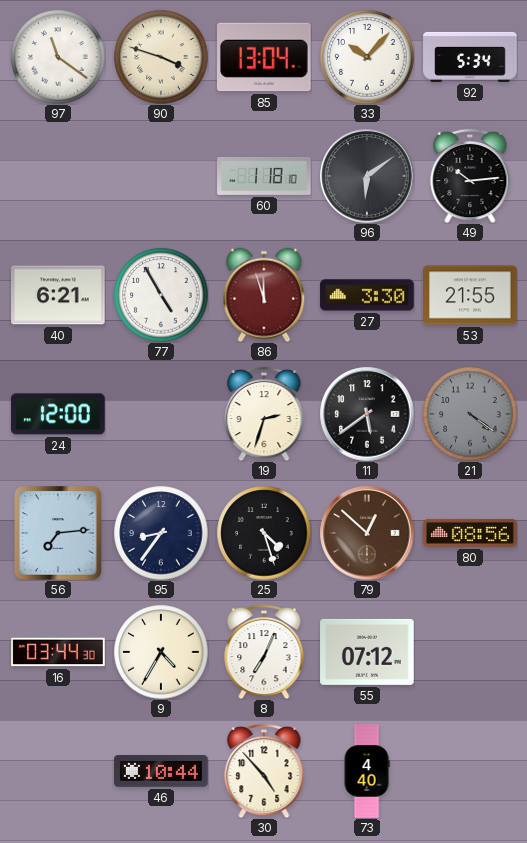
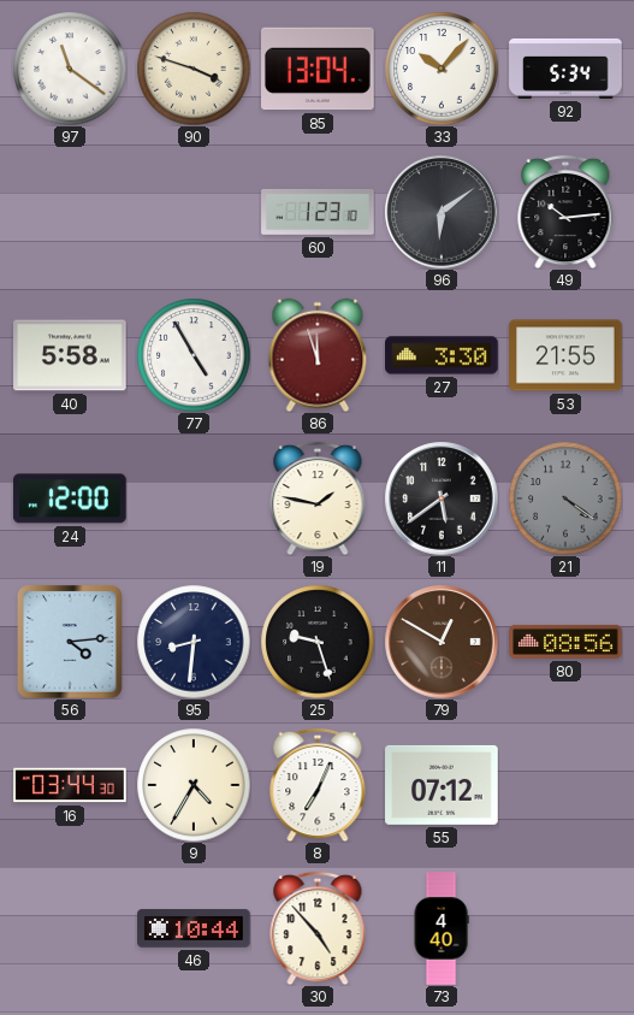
60: 1:18 -> 1:23 (318, 212)
40: 6:21 -> 5:58 (70, 355)
19: 2:33 -> 1:47 (318, 498)
56: 7:14 -> 4:14 (70, 642)
95: 8:36 -> 8:31 (194, 642)
25: 4:27 -> 9:27 (318, 642)
79: 12:52 -> 12:50 (442, 642)
